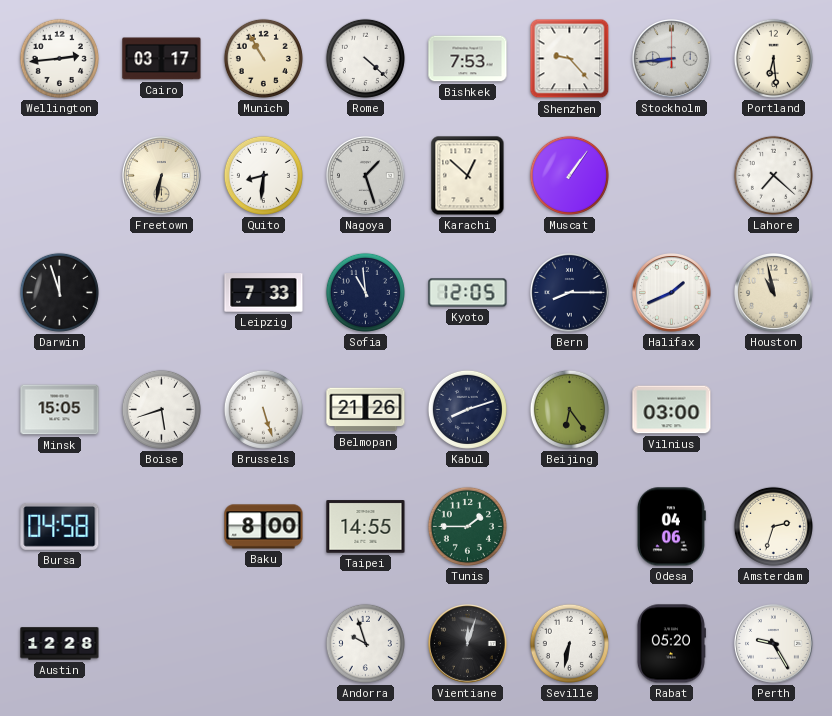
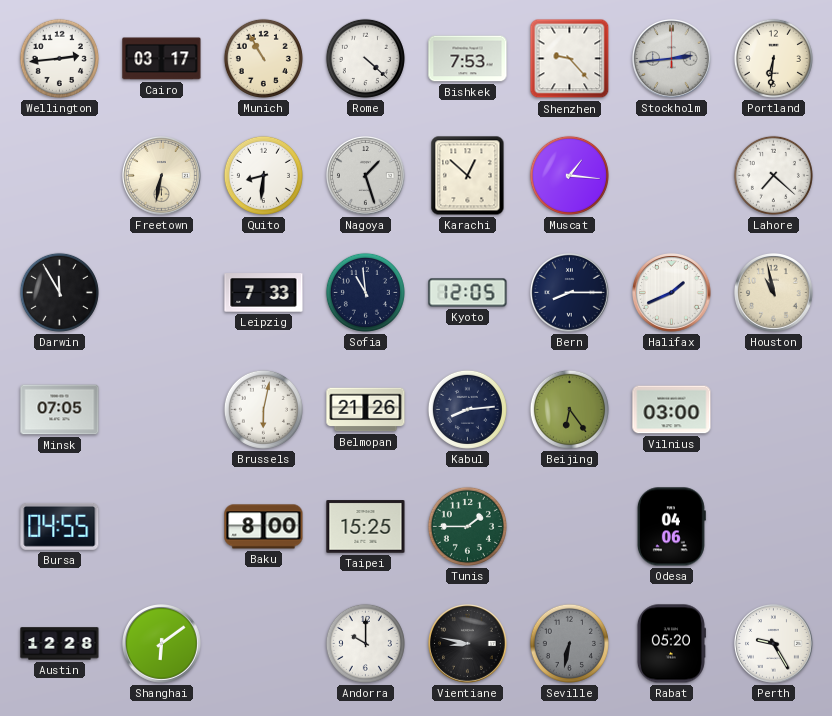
Stockholm: 8:44 -> 2:44 (672, 59)
Portland: 6:29 -> 6:31 (773, 58)
Muscat: 1:06 -> 1:16 (569, 175)
Darwin: 11:57 -> 11:55 (59, 292)
Minsk: 15:05 -> 07:05 (60, 410)
Boise: 5:42 -> none (161, 409)
Brussels: 5:27 -> 6:02 (263, 409)
Kabul: 8:12 -> 8:14 (467, 409)
Bursa: 04:58 -> 04:55 (60, 526)
Taipei: 14:55 -> 15:25 (366, 527)
Amsterdam: 2:33 -> none (773, 526)
Shanghai: none -> 6:09 (162, 644)
Andorra: 9:57 -> 10:00 (365, 643)
Vientiane: 12:03 -> 8:47 (468, 644)
Seville dial: white -> grey (569, 643)
